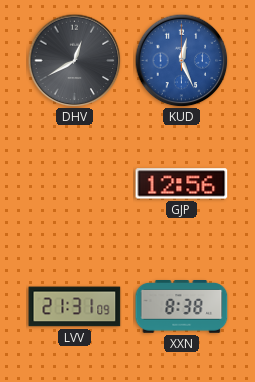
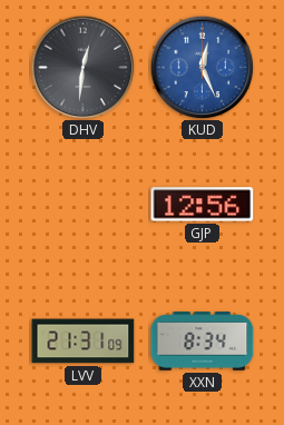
DHV: 12:40 -> 12:31 (82, 67)
XXN: 8:38 -> 8:34 (203, 342)
